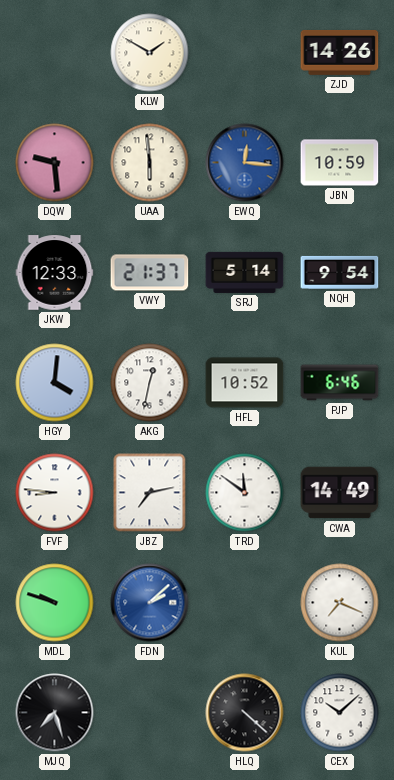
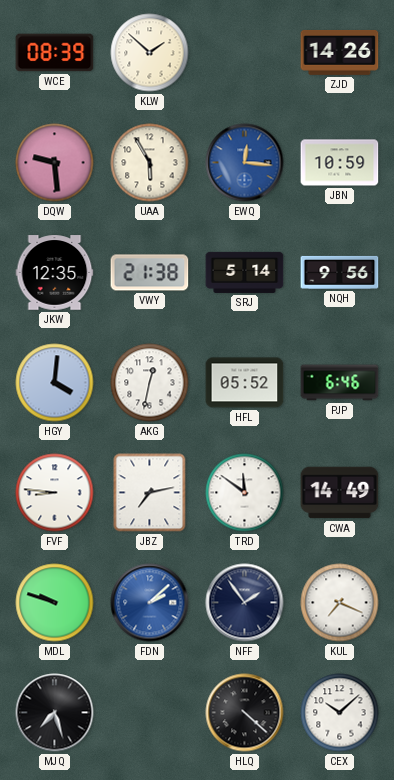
WCE: none -> 08:39 (55, 53)
KLW: 1:50 -> 1:52 (150, 53)
UAA: 5:59 -> 5:55 (150, 163)
JKW: 12:33 -> 12:35 (55, 273)
VWY: 21:37 -> 21:38 (150, 273)
NQH: 9:54 -> 9:56 (340, 272)
HFL: 10:52 -> 05:52 (245, 383)
NFF: none -> 1:54 (245, 603)
